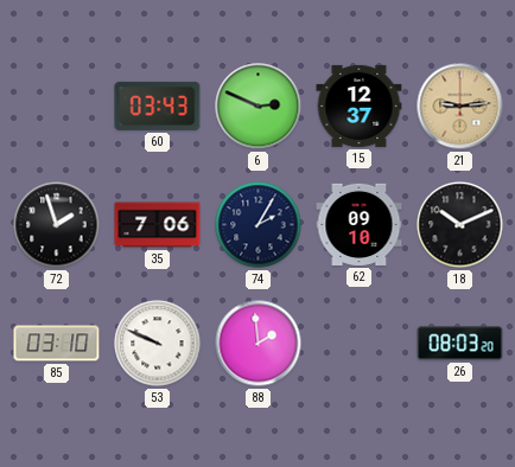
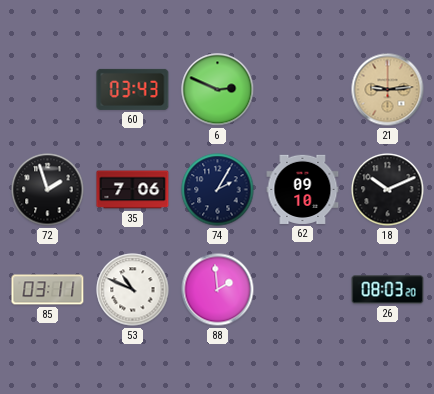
15: 12:37 -> none (360, 105)
85: 03:10 -> 03:11 (48, 290)
53: 9:49 -> 10:49 (133, 290)
